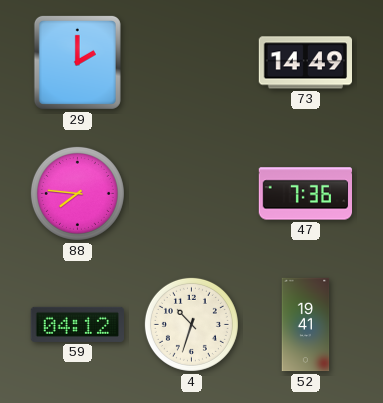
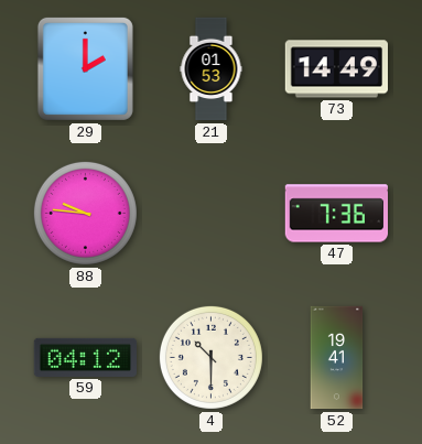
21: none -> 01:53 (212, 69)
88: 7:46 -> 9:46 (85, 213)
4: 10:33 -> 10:30 (210, 357)
